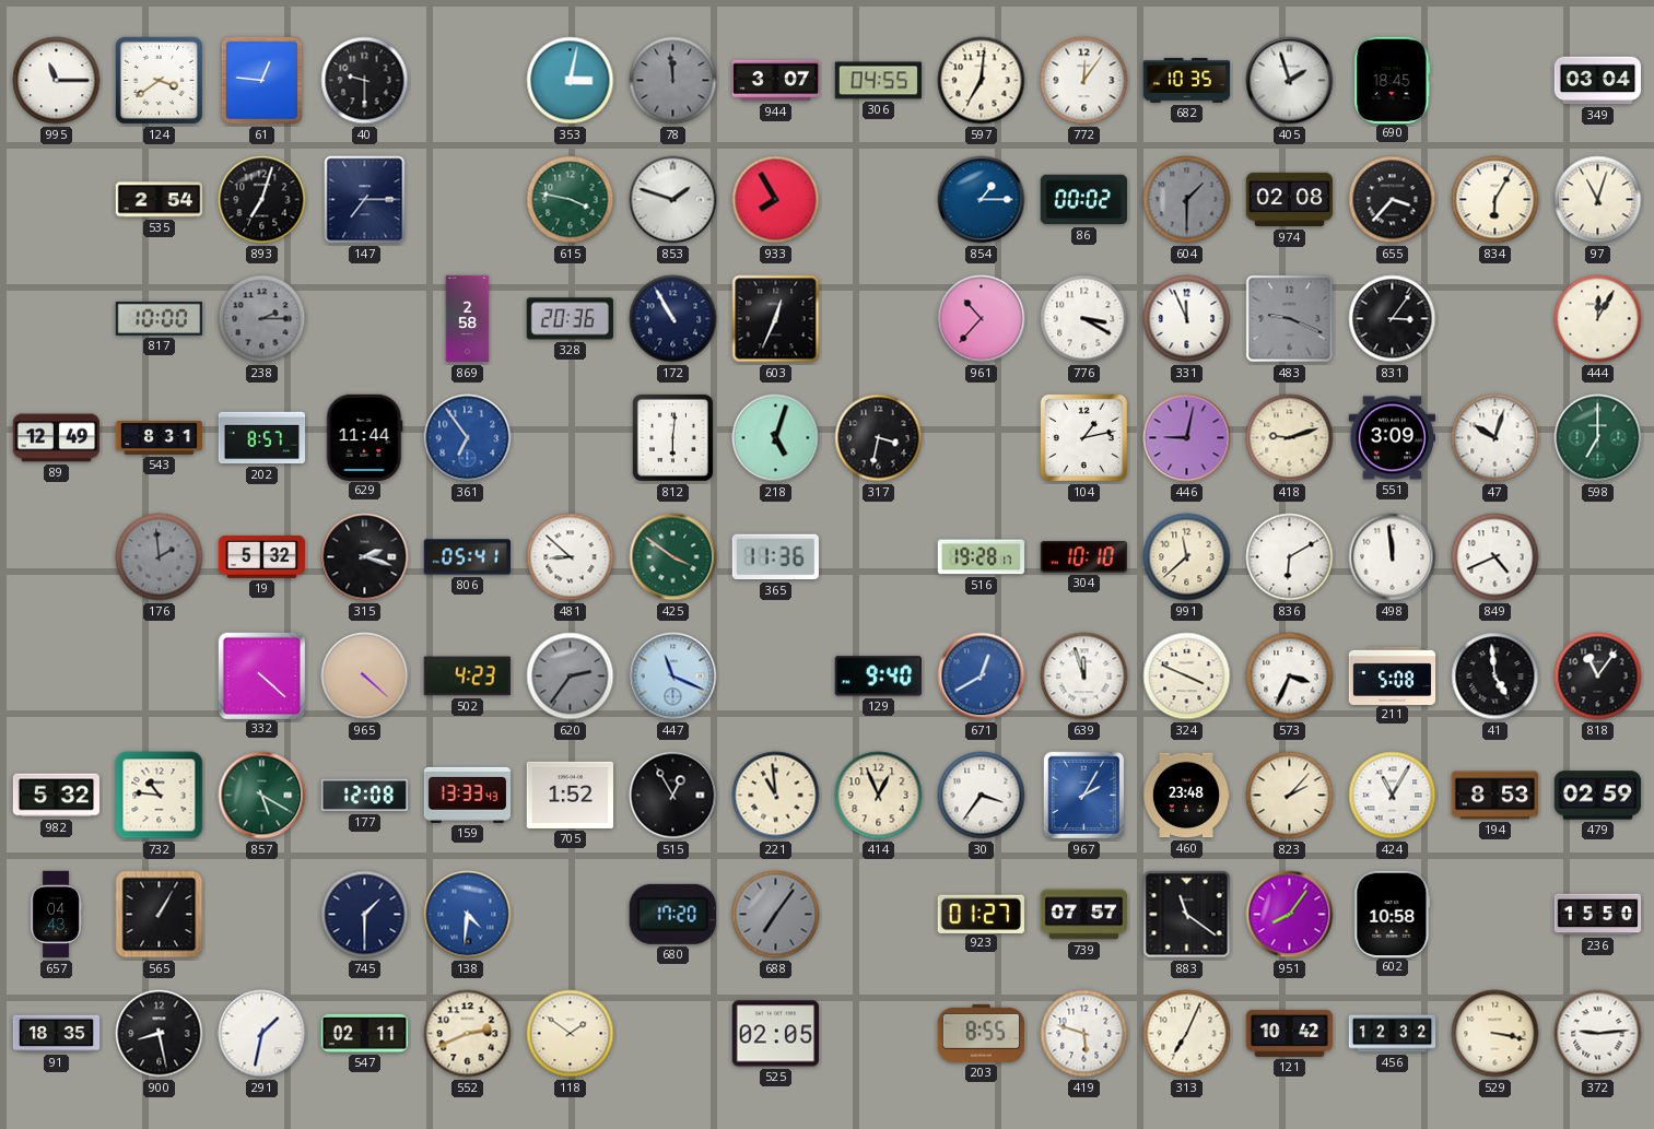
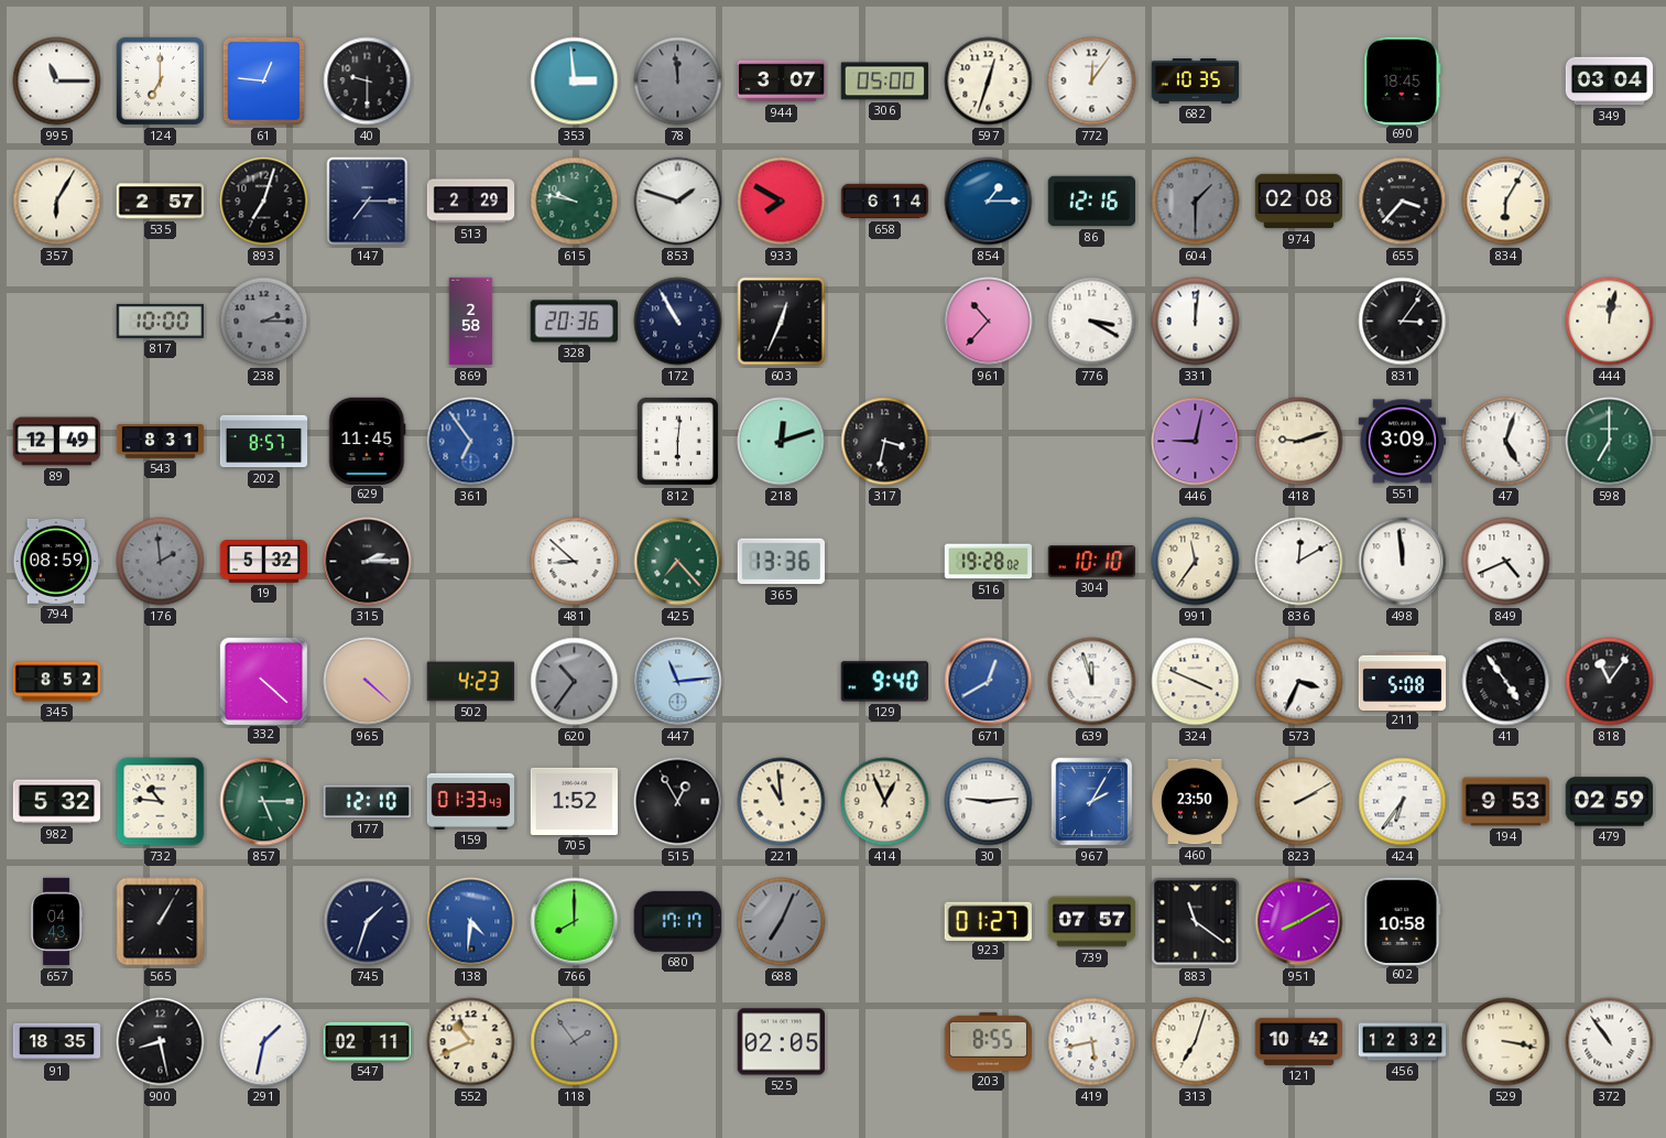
124: 3:39 -> 7:00 (160, 80)
353: 3:02 -> 2:59 (575, 82)
306: 04:55 -> 05:00 (884, 82)
597: 7:01 -> 12:33 (989, 82)
405: 1:57 -> none (1290, 81)
357: none -> 6:05 (57, 202)
535: 2:54 -> 2:57 (161, 202)
513: none -> 2:29 (471, 202)
615: 3:47 -> 9:47 (575, 202)
933: 7:55 -> 7:50 (782, 202)
658: none -> 6:14 (885, 202)
86: 00:02 -> 12:16 (1091, 202)
97: 11:03 -> none (1598, 200)
331: 11:56 -> 12:01 (1196, 322)
483: 9:19 -> none (1290, 319)
444: 12:05 -> 12:02 (1610, 322)
629: 11:44 -> 11:45 (368, 441)
218: 5:03 -> 12:12 (782, 442)
104: 1:13 -> none (1083, 437)
47: 10:03 -> 5:03 (1506, 442)
794: none -> 08:59 (56, 561)
315: 2:18 -> 2:15 (368, 562)
806: 05:41 -> none (467, 557)
425: 3:51 -> 7:23 (678, 562)
365: 11:36 -> 13:36 (781, 562)
516: 19:28:17 -> 19:28:02 (988, 562)
991: 11:38 -> 11:36 (1196, 562)
836: 6:10 -> 12:10 (1299, 562)
345: none -> 8:52 (57, 682)
620: 2:36 -> 10:36 (575, 682)
447: 11:19 -> 11:14 (678, 682)
41: 4:59 -> 4:54 (1506, 682)
857: 5:20 -> 5:15 (264, 802)
177: 12:08 -> 12:10 (368, 802)
159: 13:33 -> 01:33 (470, 801)
30: 3:36 -> 9:14 (989, 802)
460: 23:48 -> 23:50 (1195, 802)
823: 2:07 -> 2:10 (1299, 802)
424: 11:05 -> 6:36 (1403, 802)
194: 8:53 -> 9:53 (1505, 802)
745: 1:30 -> 1:33 (368, 922)
766: none -> 8:00 (575, 922)
680: 17:20 -> 17:17 (677, 921)
688: 7:06 -> 7:04 (782, 922)
951: 8:06 -> 8:10 (1299, 922)
236: 15:50 -> none (1598, 915)
552: 2:41 -> 10:41 (471, 1042)
118: 1:51 -> 1:54 (575, 1042)
118 dial: cream -> grey (575, 1042)
419: 5:48 -> 5:43 (1092, 1042)
313: 7:04 -> 7:03 (1196, 1042)
372: 9:14 -> 10:54 (1610, 1042)
